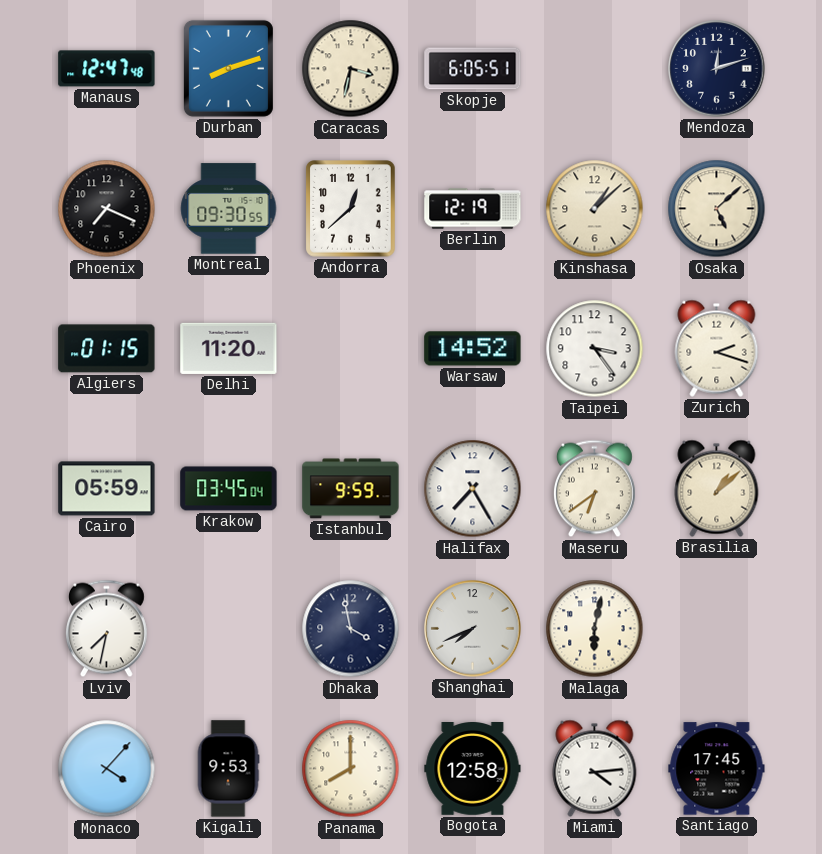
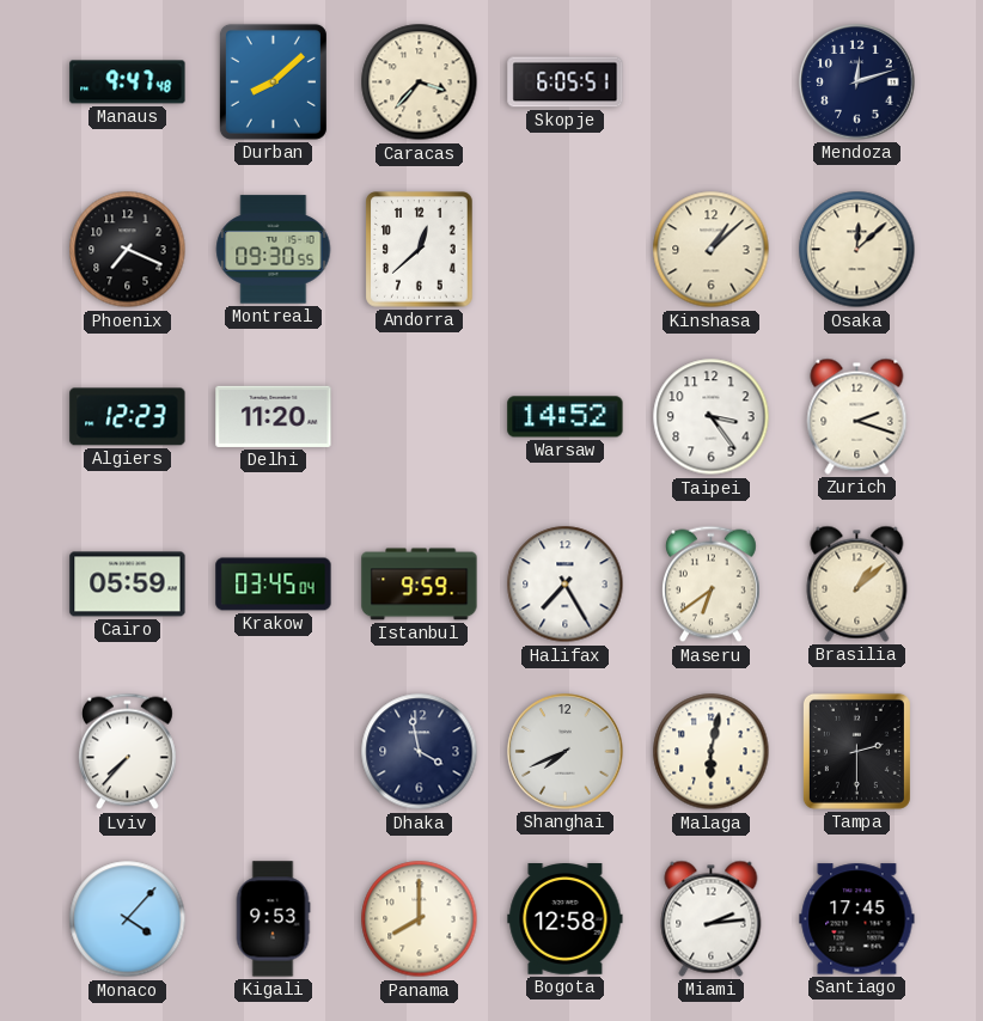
Manaus: 12:47 -> 9:47 (128, 82)
Durban: 8:12 -> 8:08 (273, 81)
Caracas: 3:32 -> 3:37 (420, 82)
Berlin: 12:19 -> none (473, 209)
Osaka: 5:08 -> 12:08 (857, 250)
Algiers: 01:15 -> 12:23 (128, 417)
Lviv: 7:32 -> 7:37 (127, 752)
Tampa: none -> 2:30 (856, 751)
Miami: 4:14 -> 2:14 (712, 918)
